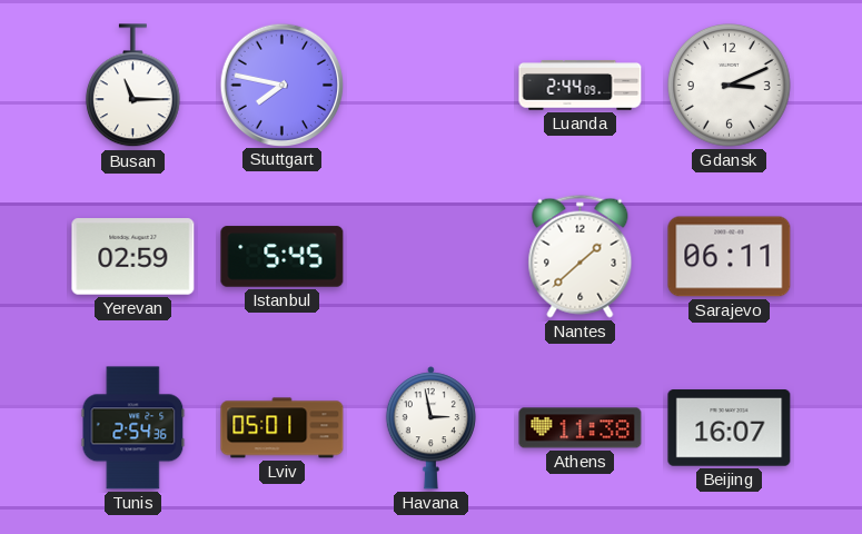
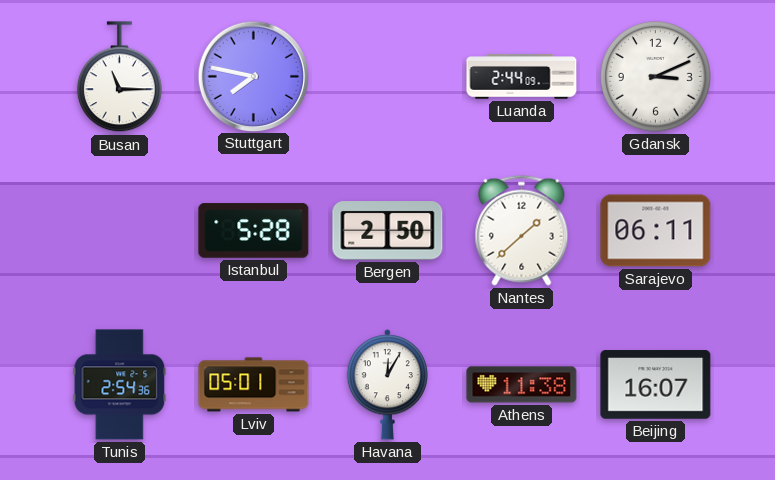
Yerevan: 02:59 -> none (133, 257)
Istanbul: 5:45 -> 5:28 (254, 231)
Bergen: none -> 2:50 (388, 231)
Havana: 2:58 -> 12:05 (387, 385)
